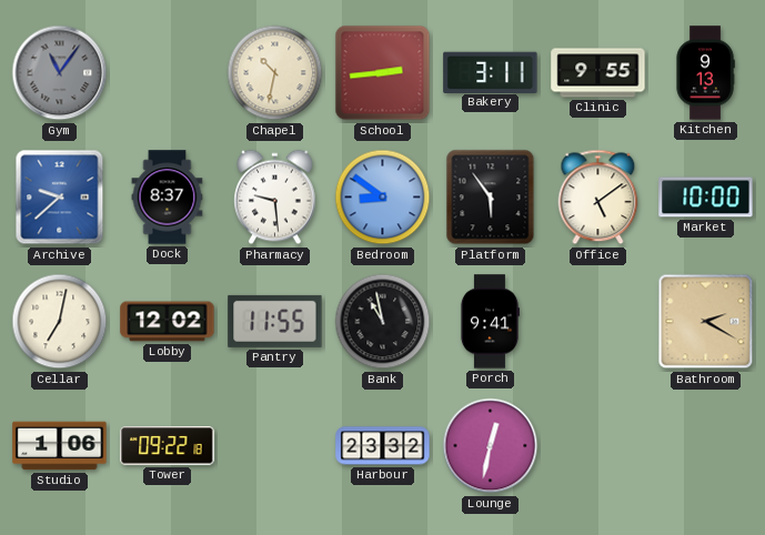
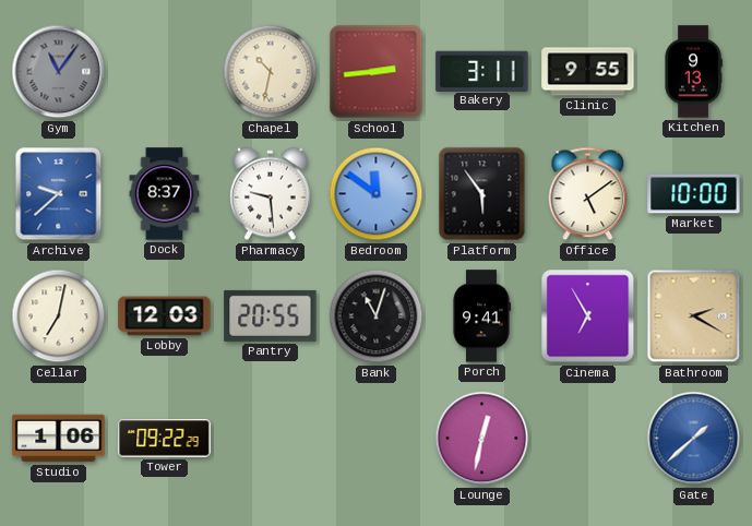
Bedroom: 8:51 -> 11:51 (377, 194)
Lobby: 12:02 -> 12:03 (165, 316)
Pantry: 11:55 -> 20:55 (271, 315)
Bank: 10:58 -> 11:03 (377, 316)
Cinema: none -> 6:55 (588, 316)
Tower: 09:22:18 -> 09:22:29 (165, 439)
Harbour: 23:32 -> none (383, 446)
Gate: none -> 1:38 (694, 439)
